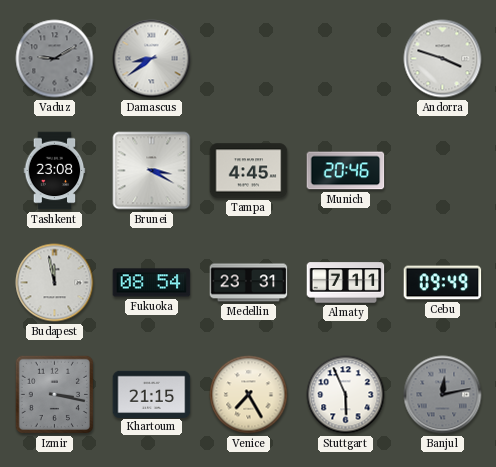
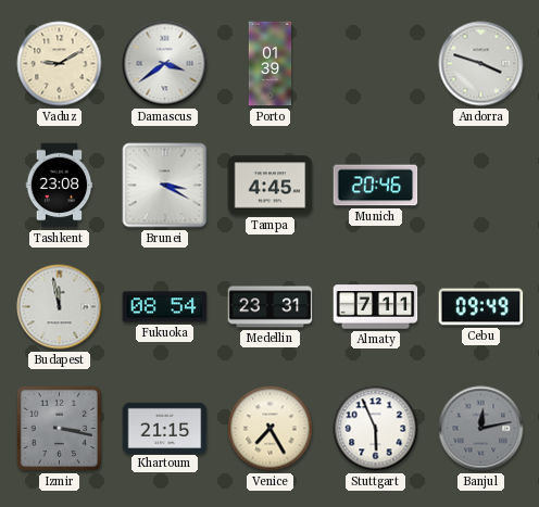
Vaduz dial: grey -> cream (60, 64)
Damascus: 8:39 -> 3:39 (165, 64)
Porto: none -> 01:39 (271, 64)
